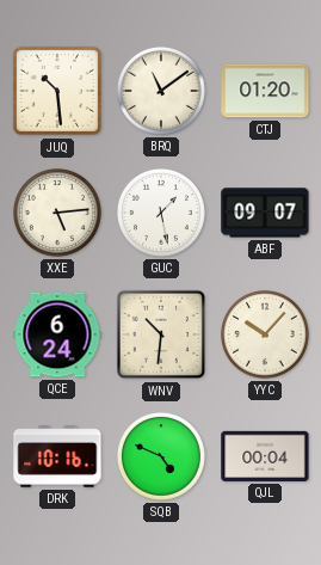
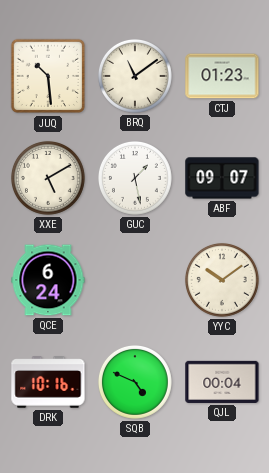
CTJ: 01:20 -> 01:23 (222, 76)
XXE: 5:14 -> 5:10 (48, 178)
WNV: 10:31 -> none (161, 334)
YYC: 10:07 -> 10:09 (222, 280)
